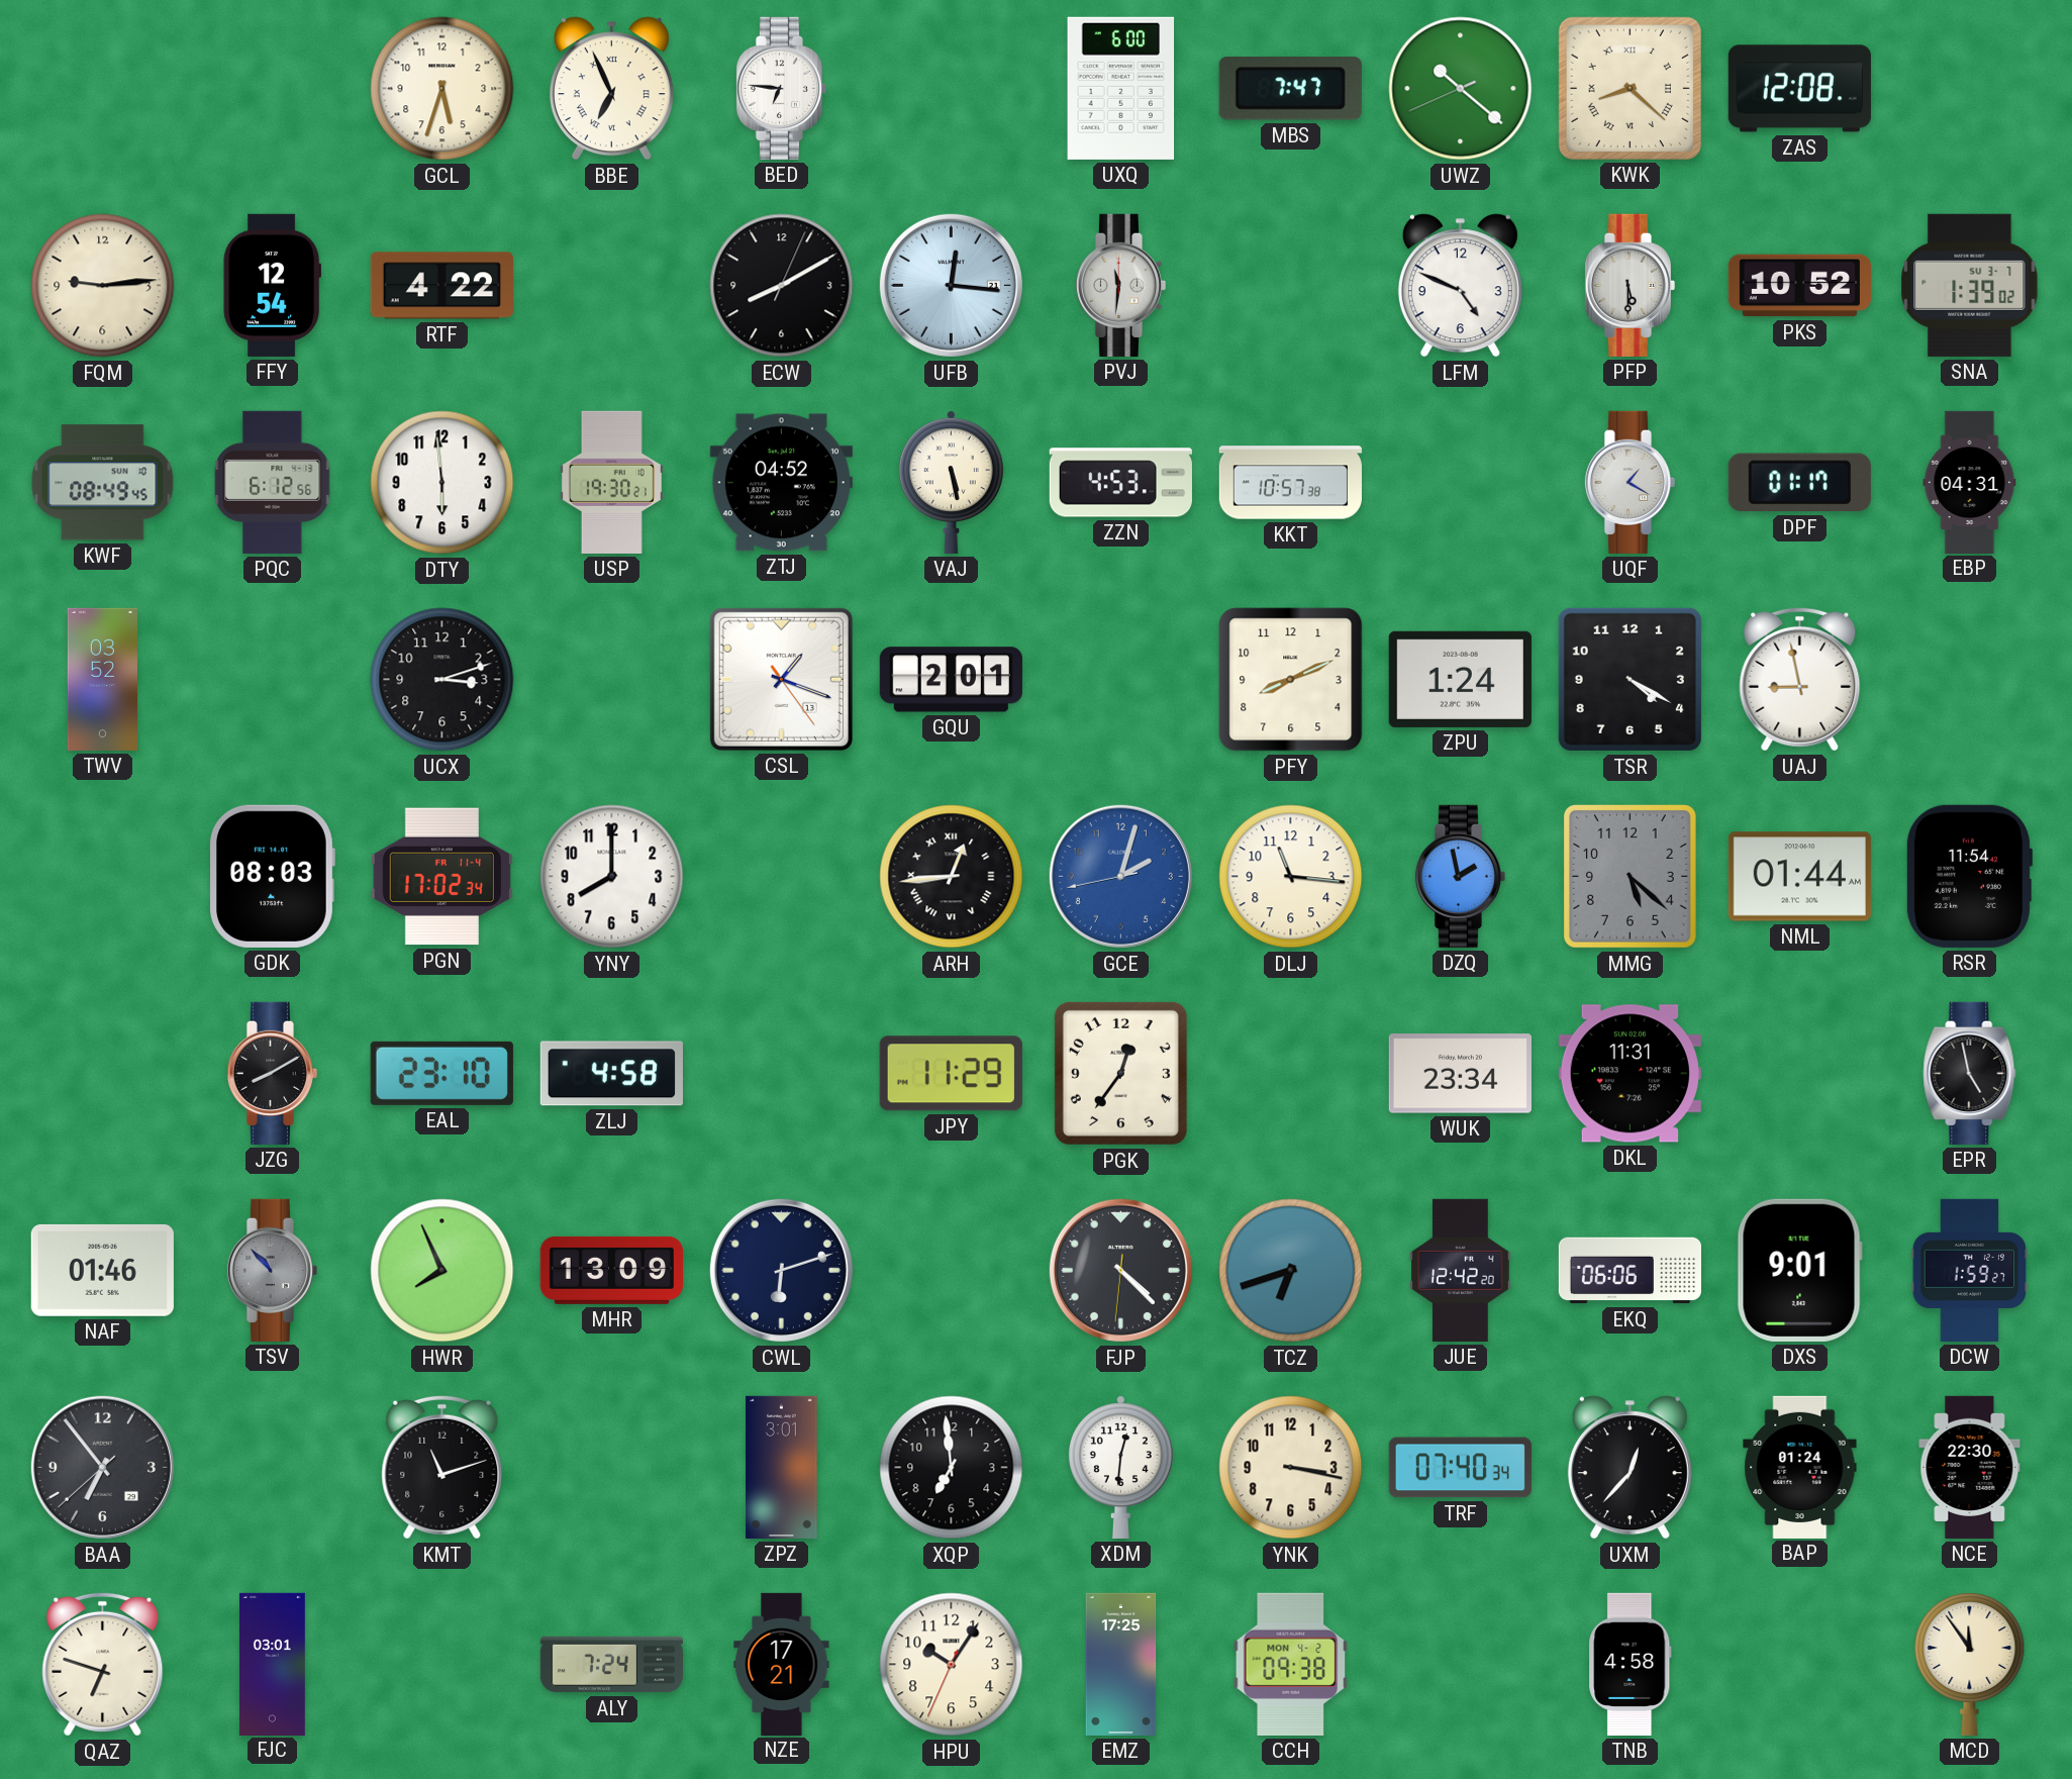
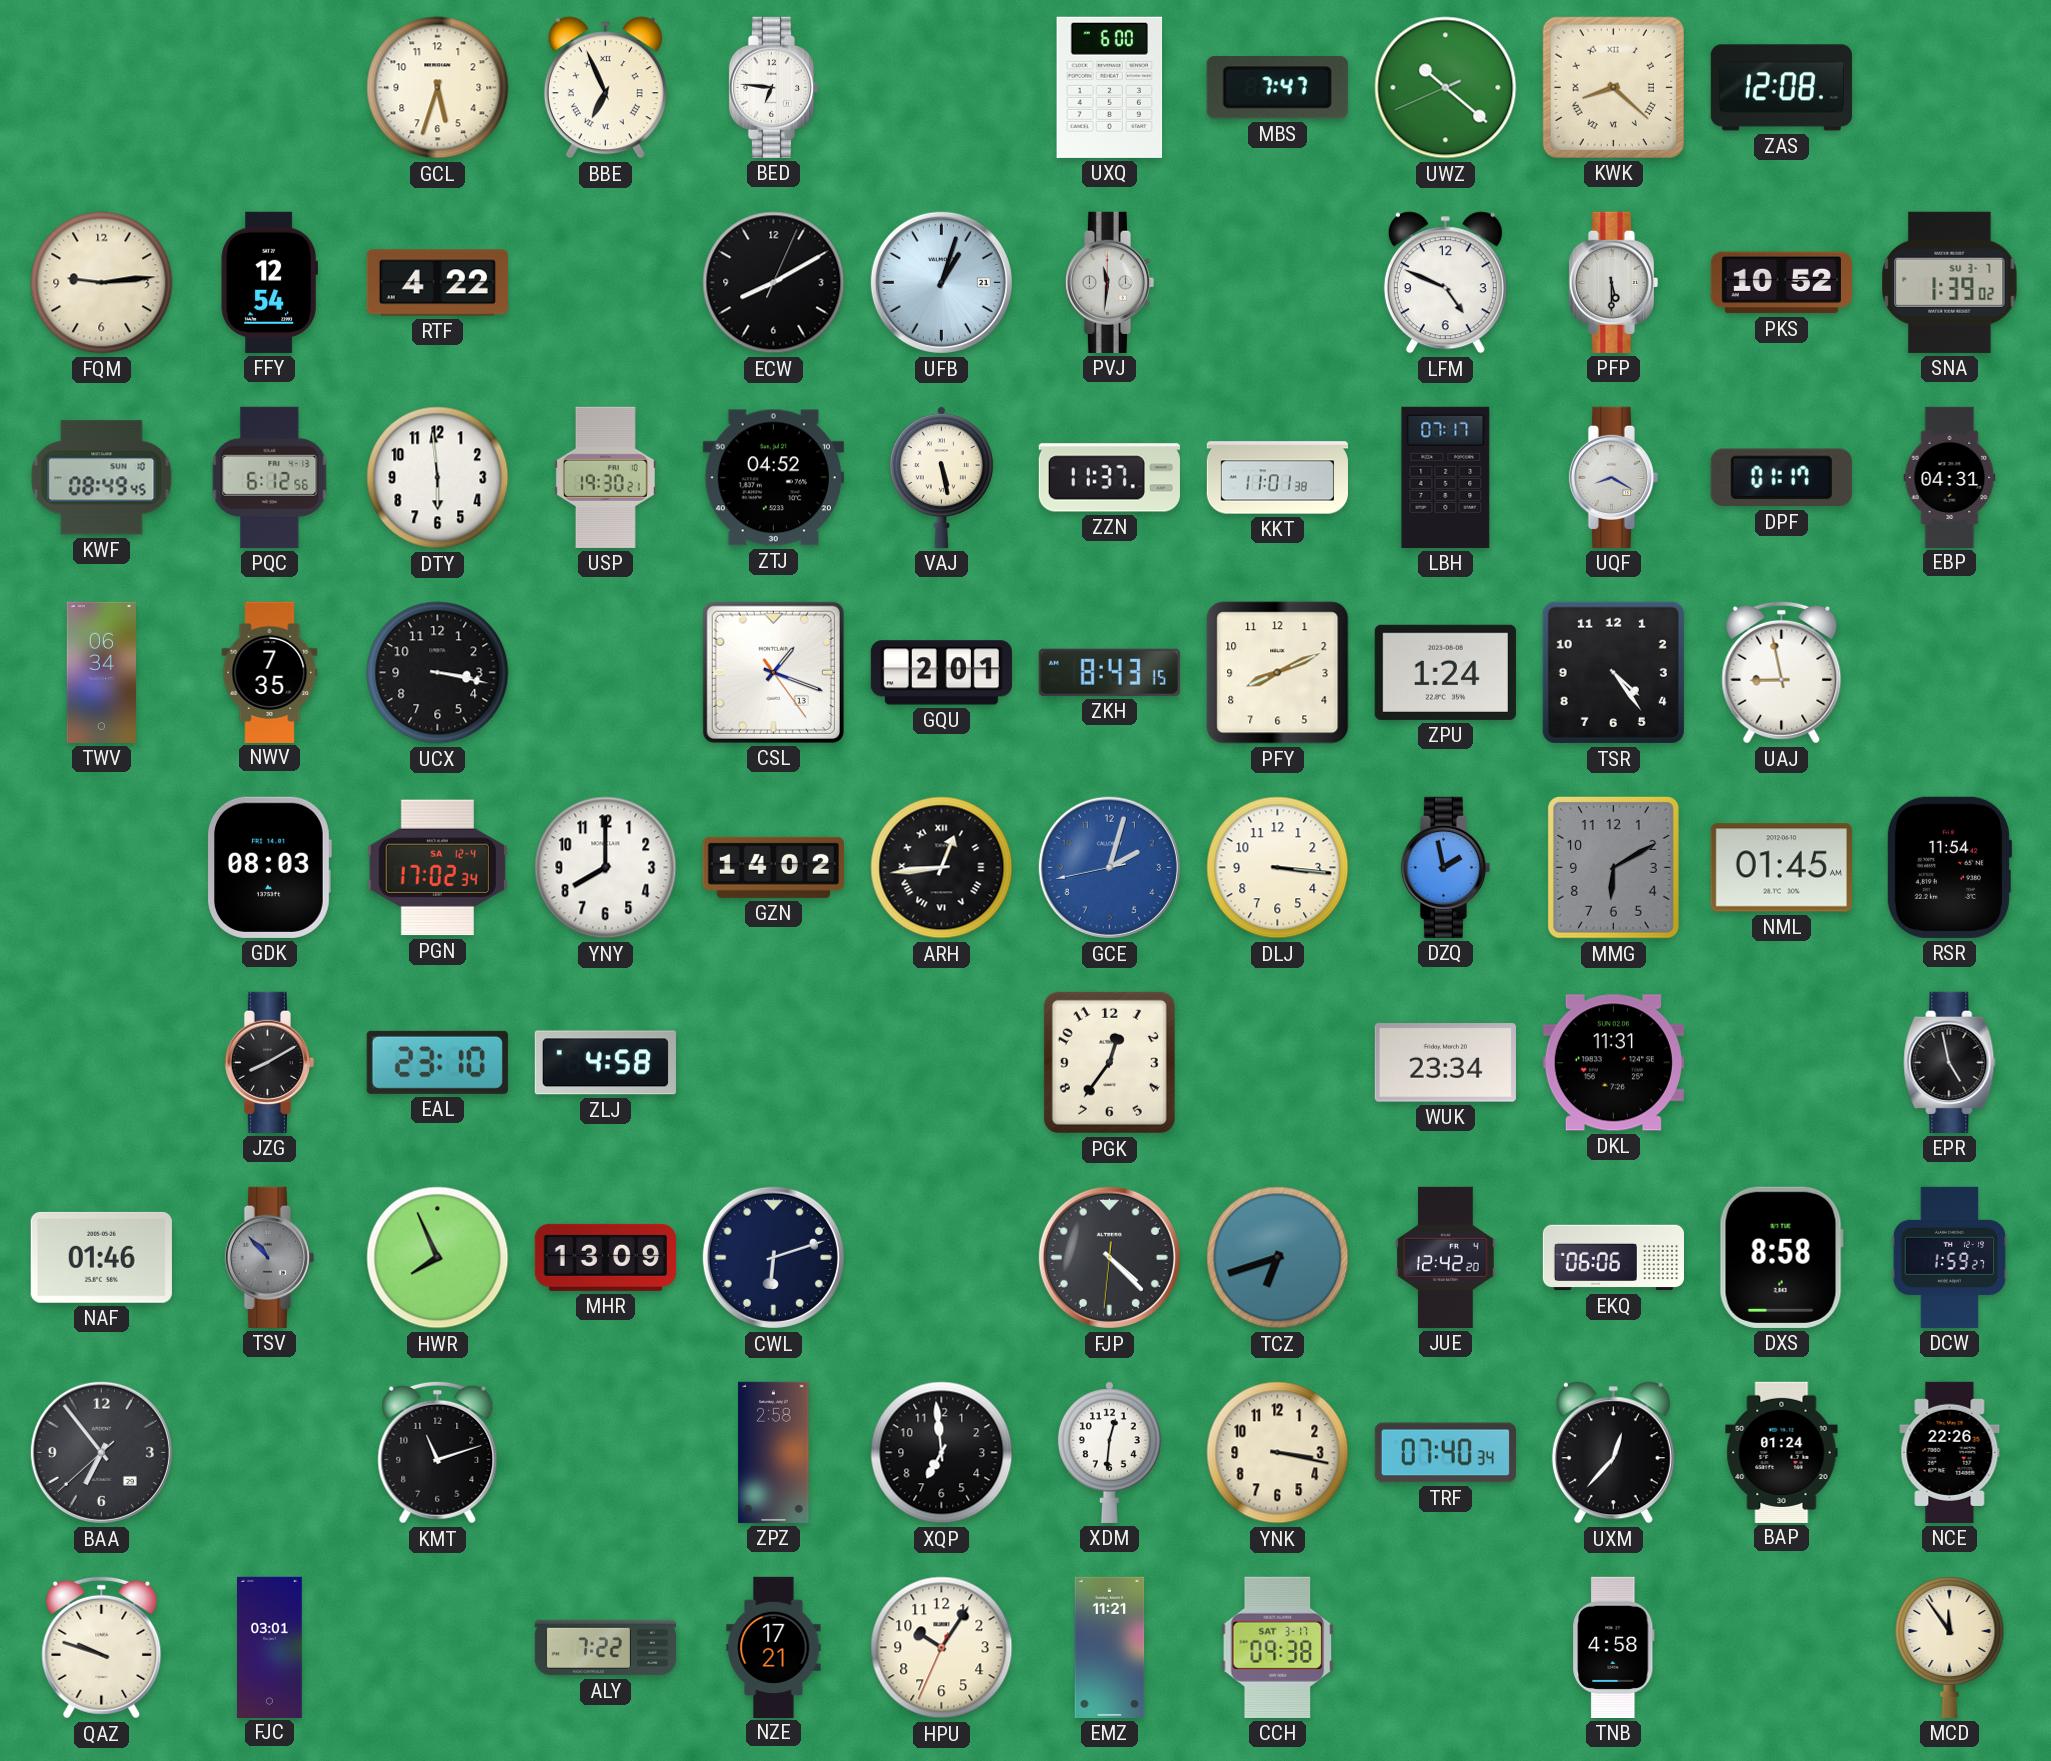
UFB: 12:16 -> 1:03 (941, 282)
ZZN: 4:53 -> 11:37 (1109, 478)
KKT: 10:57 -> 11:01 (1277, 478)
LBH: none -> 07:17 (1446, 477)
UQF: 1:20 -> 8:20 (1613, 477)
TWV: 03:52 -> 06:34 (101, 672)
NWV: none -> 7:35 (270, 672)
UCX: 3:12 -> 3:17 (438, 673)
ZKH: none -> 8:43 (1109, 672)
TSR: 4:20 -> 4:24 (1613, 672)
PGN date: FR 11-4 -> SA 12-4 (437, 868)
GZN: none -> 14:02 (773, 867)
DLJ: 11:16 -> 3:16 (1278, 868)
MMG: 5:22 -> 6:10 (1613, 868)
NML: 01:44 -> 01:45 (1781, 868)
JPY: 11:29 -> none (951, 1074)
DXS: 9:01 -> 8:58 (1781, 1257)
ZPZ: 3:01 -> 2:58 (774, 1452)
NCE: 22:30 -> 22:26 (1950, 1452)
QAZ: 6:48 -> 9:48 (102, 1647)
ALY: 7:24 -> 7:22 (605, 1648)
EMZ: 17:25 -> 11:21 (1110, 1647)
CCH date: MON 4-2 -> SAT 3-17 (1278, 1647)
